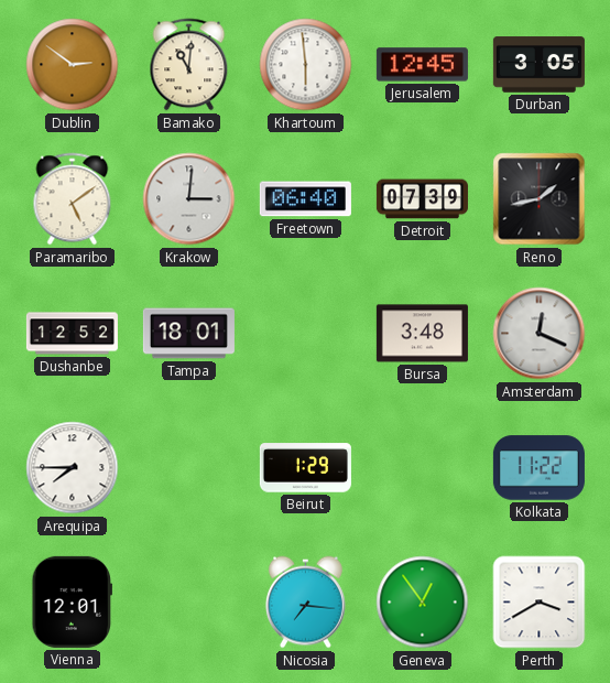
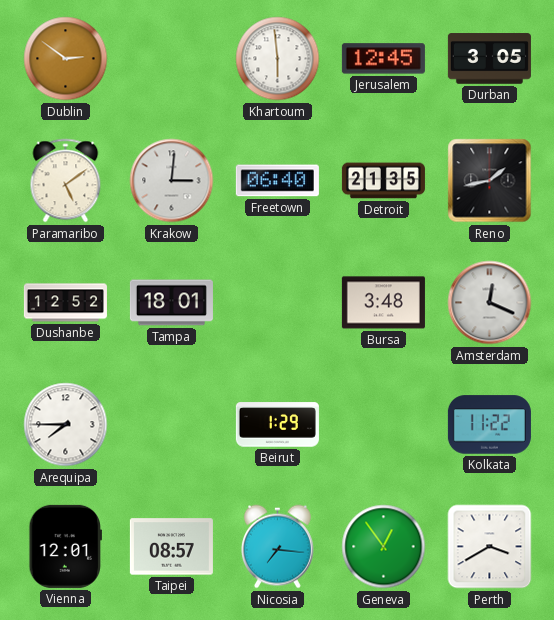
Bamako: 11:01 -> none (189, 65)
Detroit: 07:39 -> 21:35 (383, 181)
Taipei: none -> 08:57 (171, 547)
